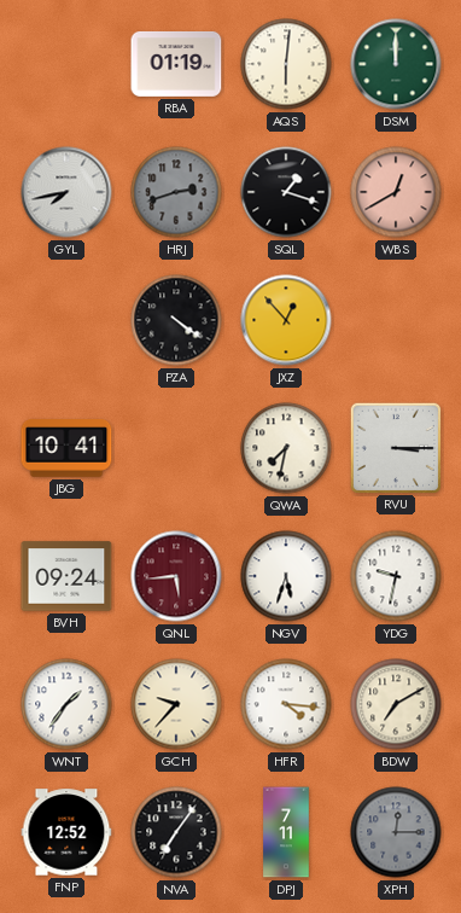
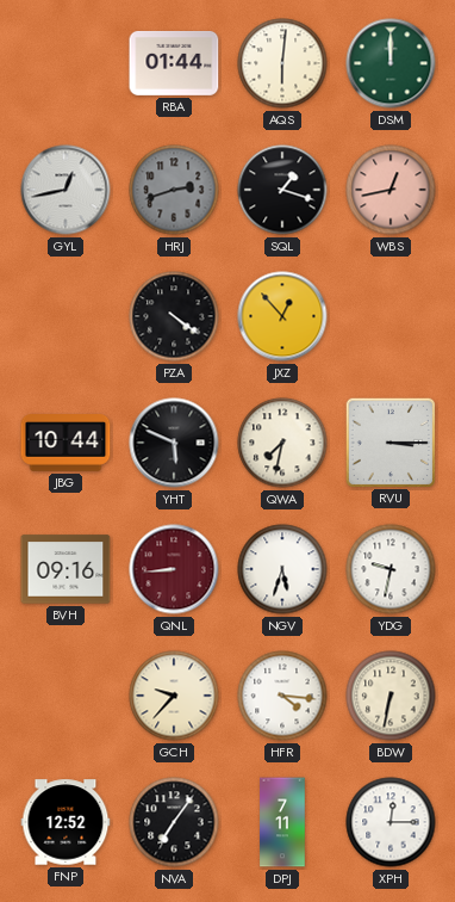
RBA: 01:19 -> 01:44 (174, 63)
GYL: 7:43 -> 12:43 (66, 190)
WBS: 12:40 -> 12:43 (391, 190)
JBG: 10:41 -> 10:44 (66, 444)
YHT: none -> 5:49 (174, 443)
BVH: 09:24 -> 09:16 (66, 569)
QNL: 5:44 -> 8:44 (174, 569)
WNT: 1:36 -> none (66, 704)
BDW: 7:10 -> 6:32 (391, 696)
XPH dial: grey -> white (391, 822)
